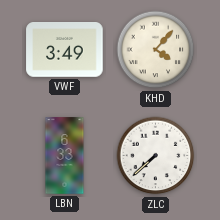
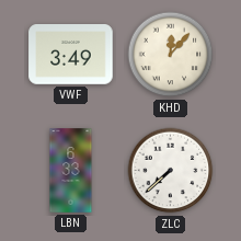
KHD: 4:07 -> 12:07 (171, 55)
